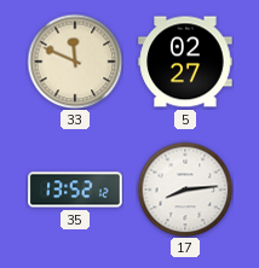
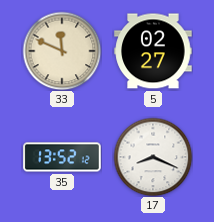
17: 8:14 -> 8:19 (153, 157)
